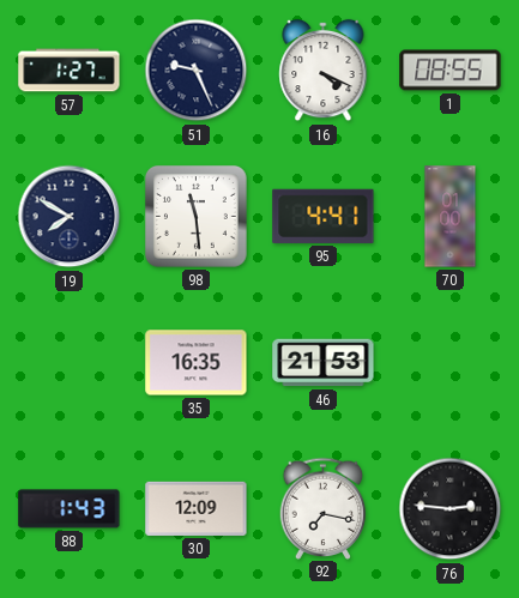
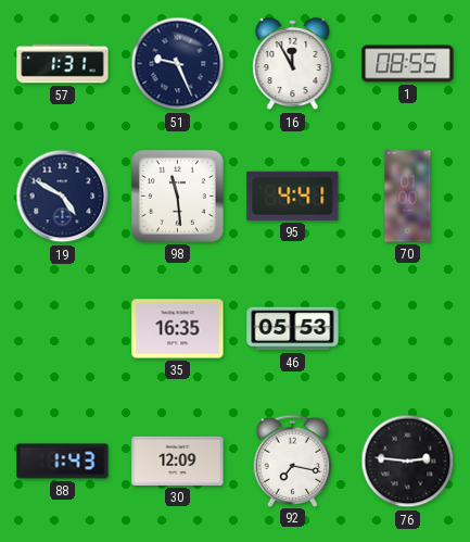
57: 1:27 -> 1:31 (63, 64)
16: 4:19 -> 11:55 (293, 64)
19: 7:50 -> 4:50 (63, 197)
46: 21:53 -> 05:53 (293, 329)
